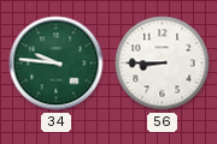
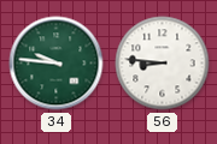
56: 8:45 -> 8:46 (163, 64)
